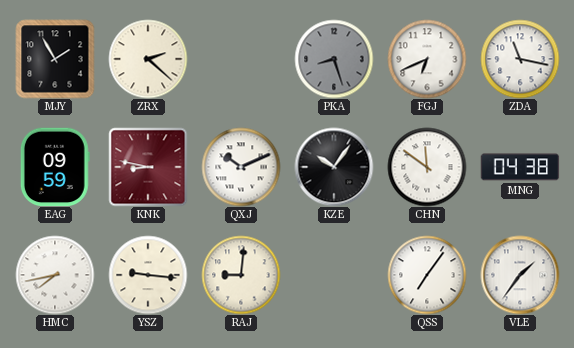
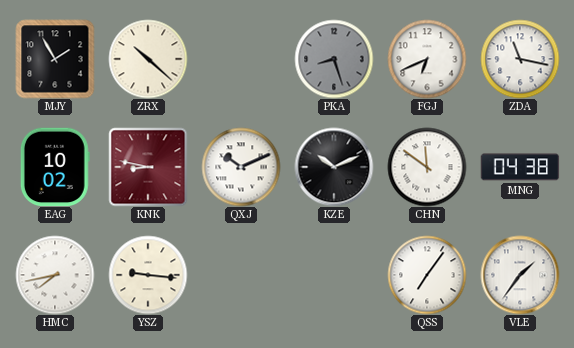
ZRX: 2:22 -> 10:22 (148, 59)
EAG: 09:59 -> 10:02 (55, 167)
KZE: 10:06 -> 10:11 (334, 167)
RAJ: 9:01 -> none (241, 275)
